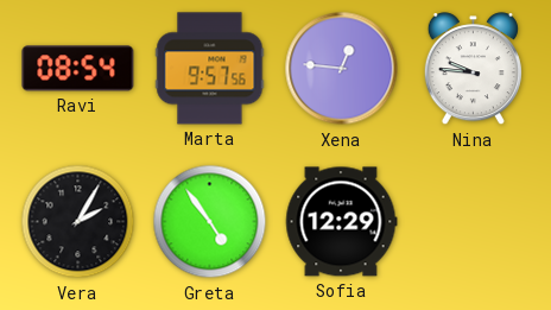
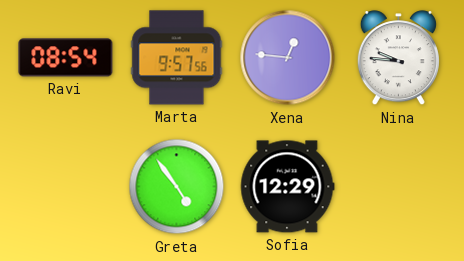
Vera: 2:05 -> none (78, 222)
